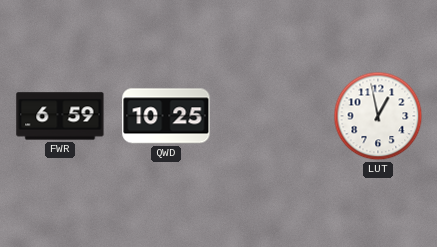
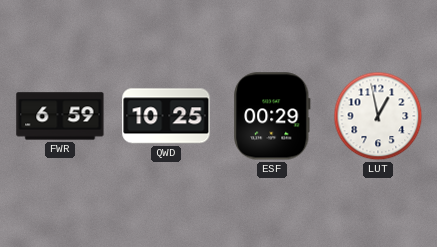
ESF: none -> 00:29 (272, 116)
